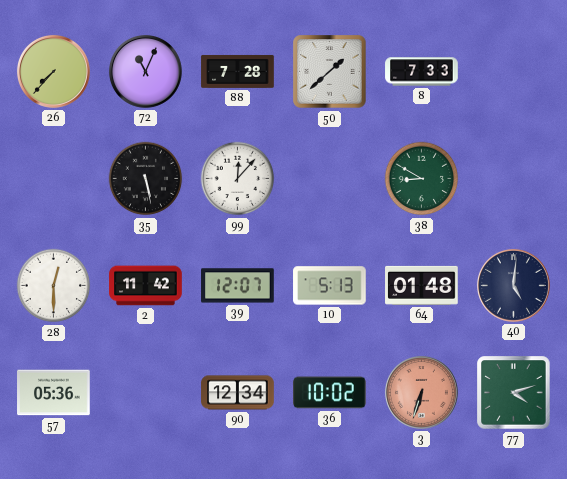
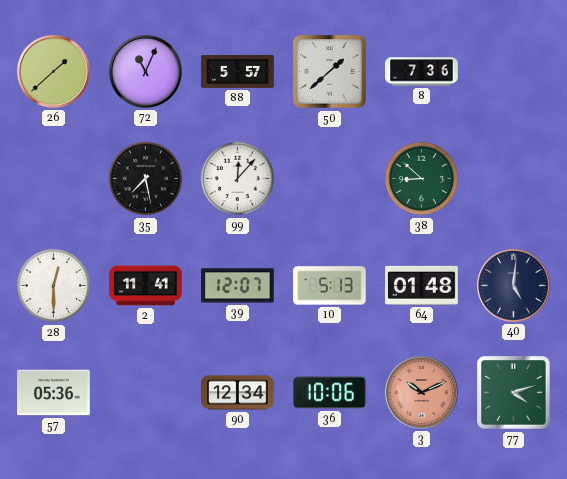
26: 7:37 -> 1:38 (53, 71)
88: 7:28 -> 5:57 (238, 71)
8: 7:33 -> 7:36 (422, 72)
35: 5:28 -> 7:28 (146, 179)
38: 8:50 -> 8:52 (422, 179)
2: 11:42 -> 11:41 (146, 286)
36: 10:02 -> 10:06 (330, 393)
3: 6:33 -> 10:11 (421, 392)
